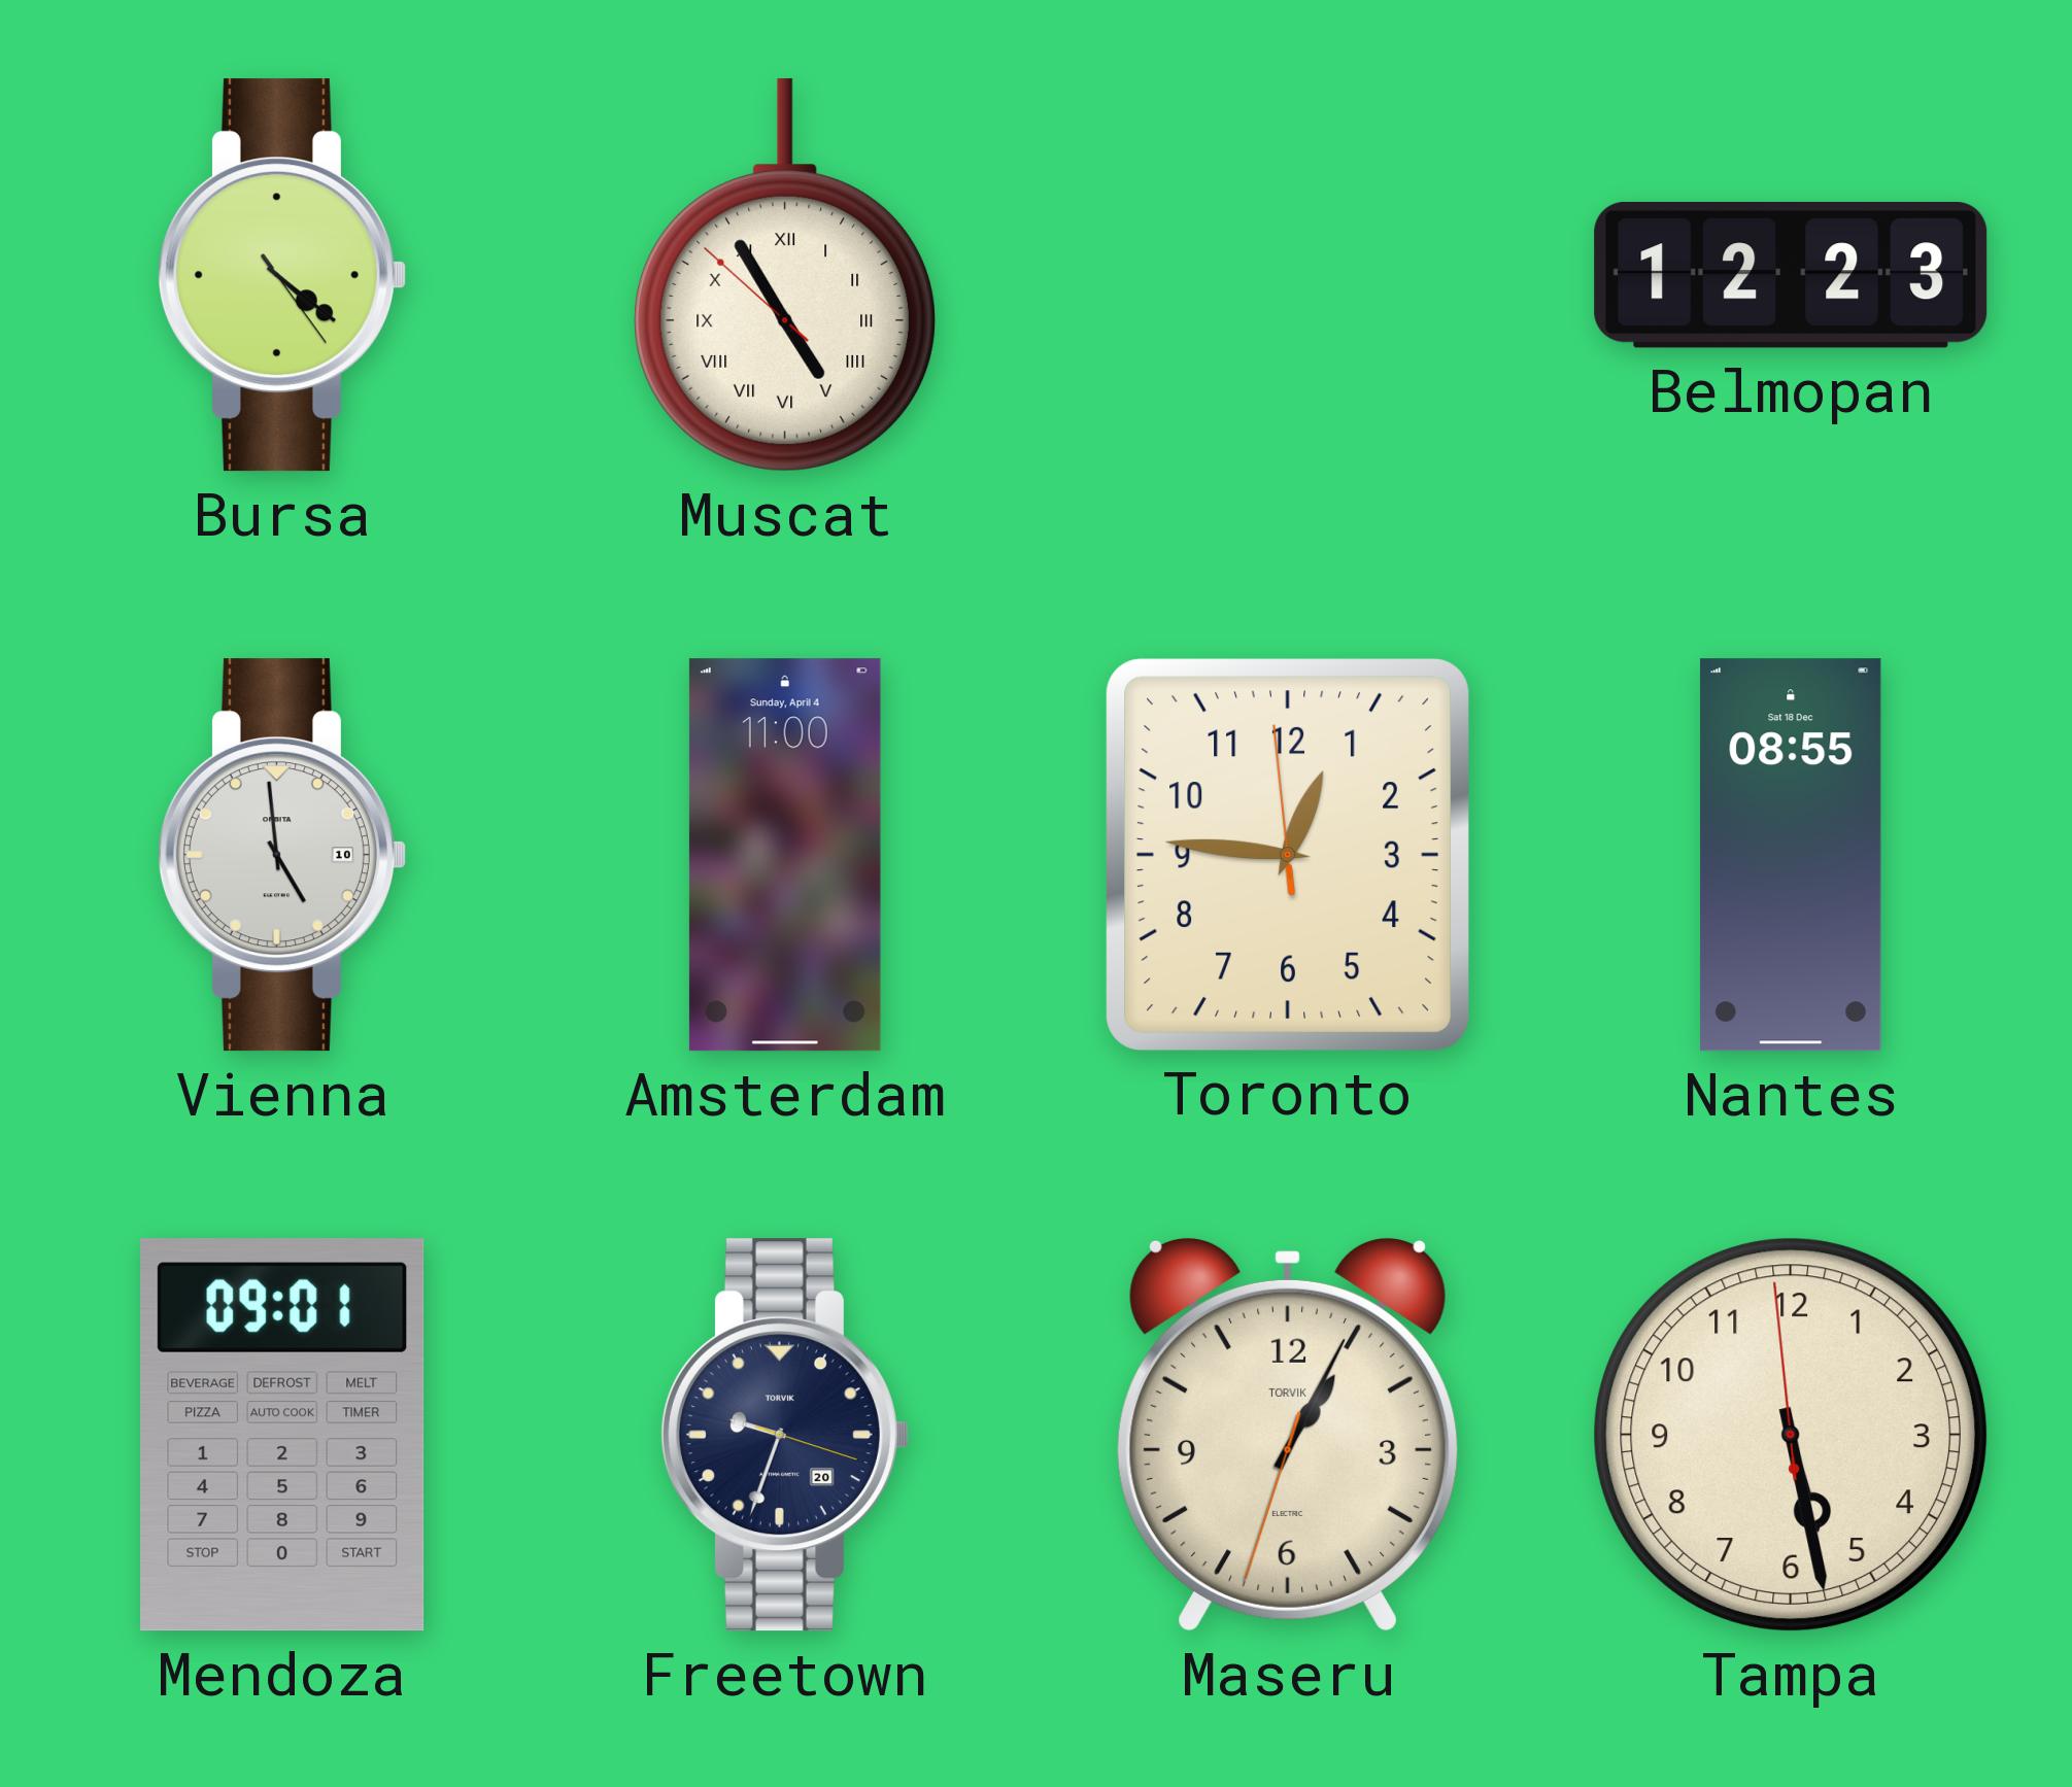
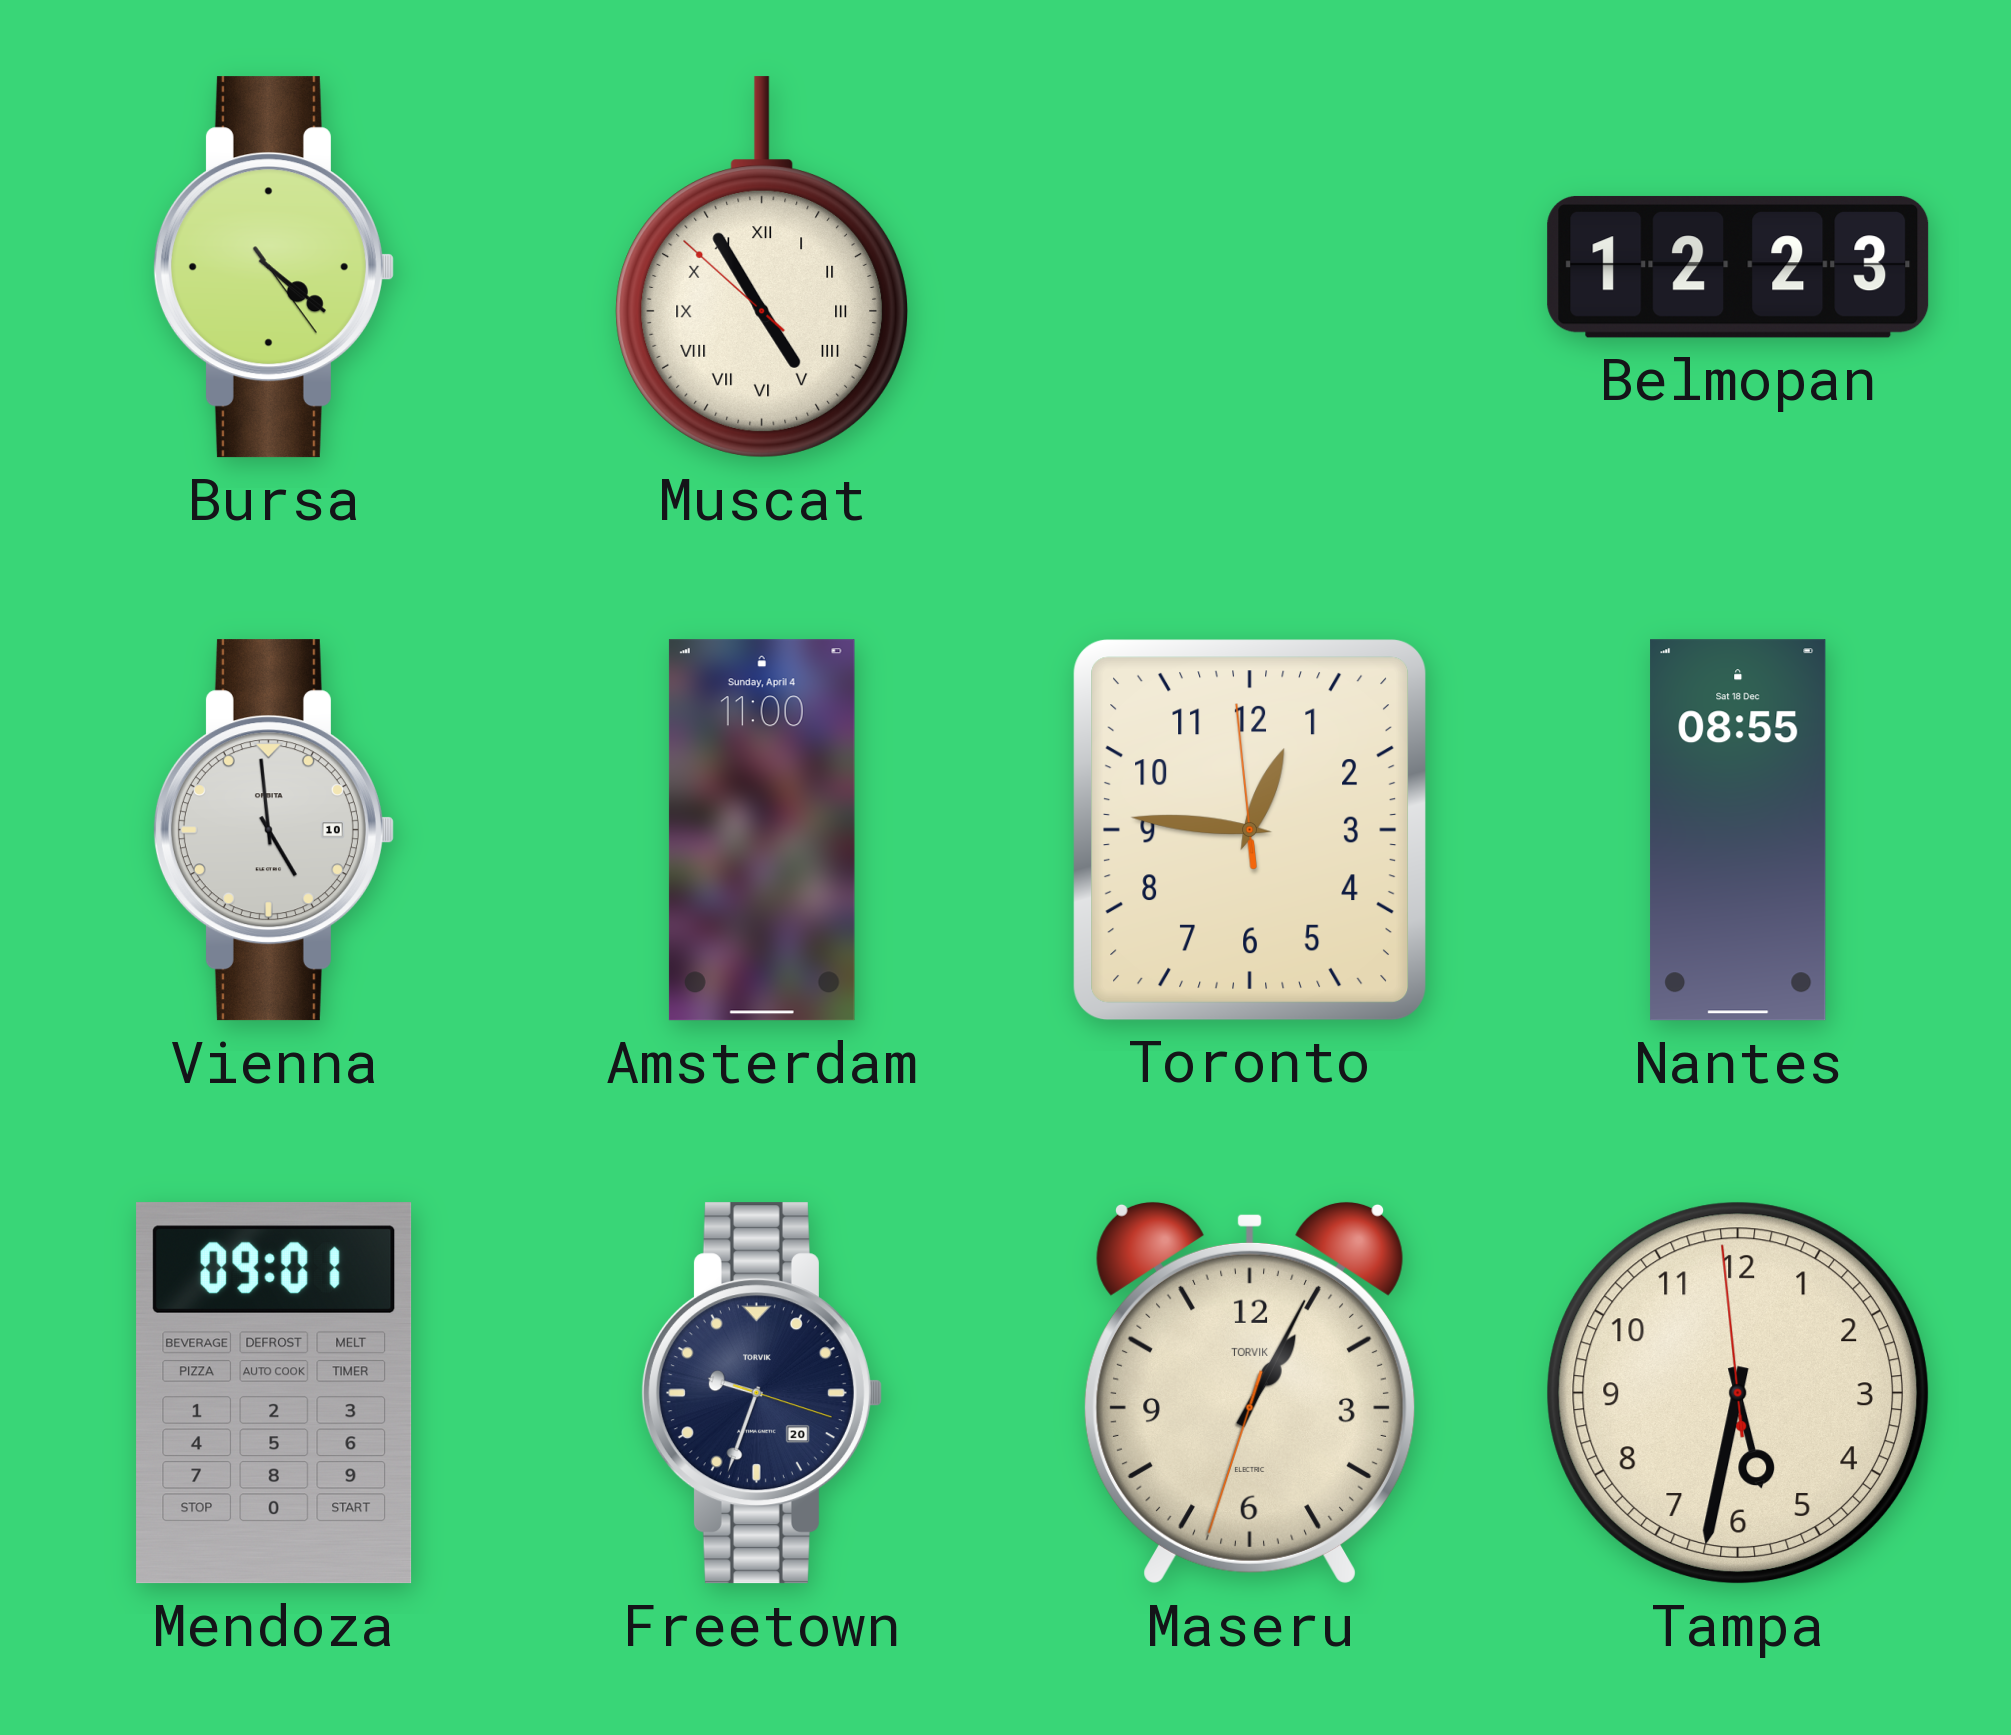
Tampa: 5:27 -> 5:31 (1738, 1393)
